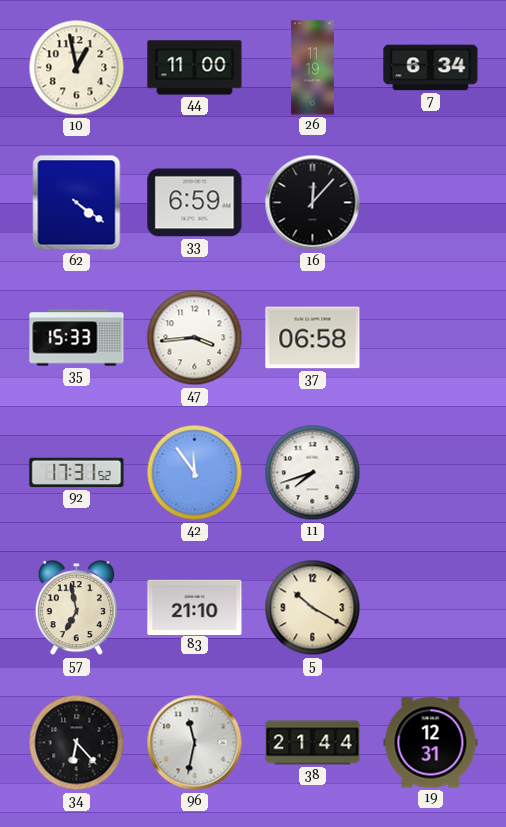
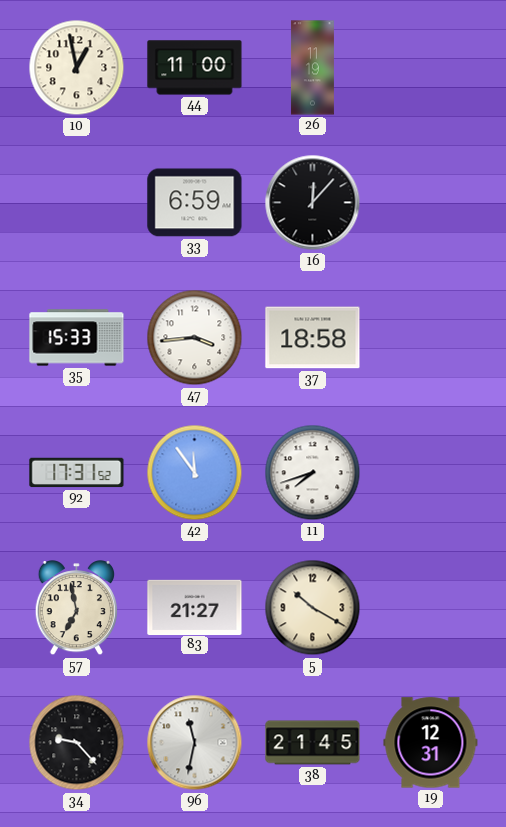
7: 6:34 -> none (431, 68)
62: 4:21 -> none (77, 203)
37: 06:58 -> 18:58 (313, 338)
83: 21:10 -> 21:27 (195, 607)
34: 6:23 -> 9:23 (77, 743)
38: 21:44 -> 21:45 (313, 743)
